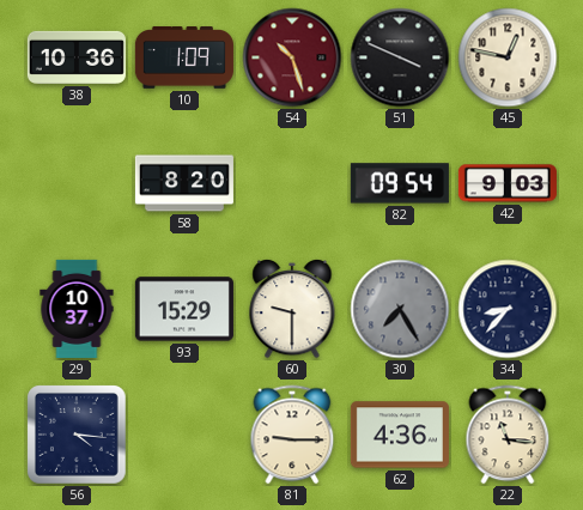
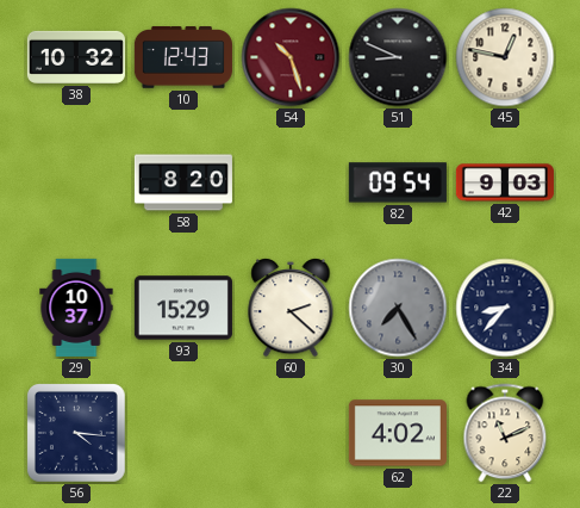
38: 10:36 -> 10:32 (76, 57)
10: 1:09 -> 12:43 (183, 57)
51: 3:49 -> 8:49 (398, 57)
60: 9:30 -> 2:22 (291, 308)
81: 9:15 -> none (292, 435)
62: 4:36 -> 4:02 (398, 433)
22: 11:16 -> 11:11 (505, 433)
